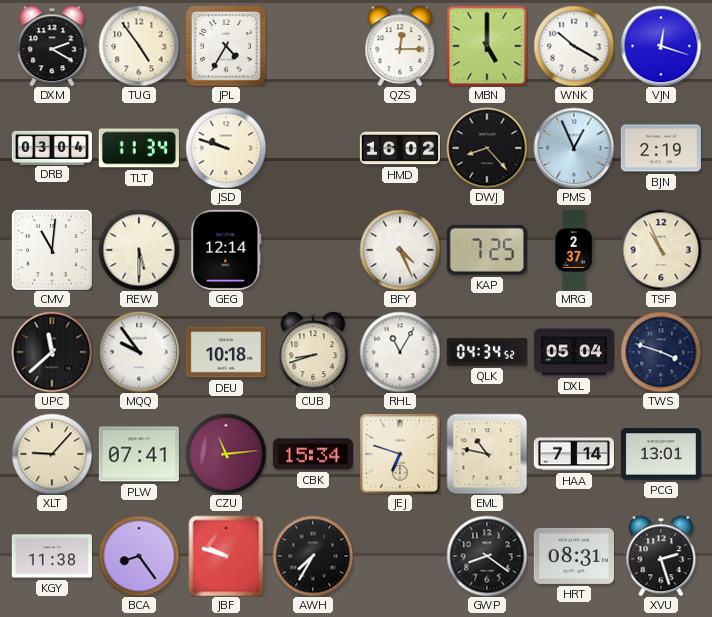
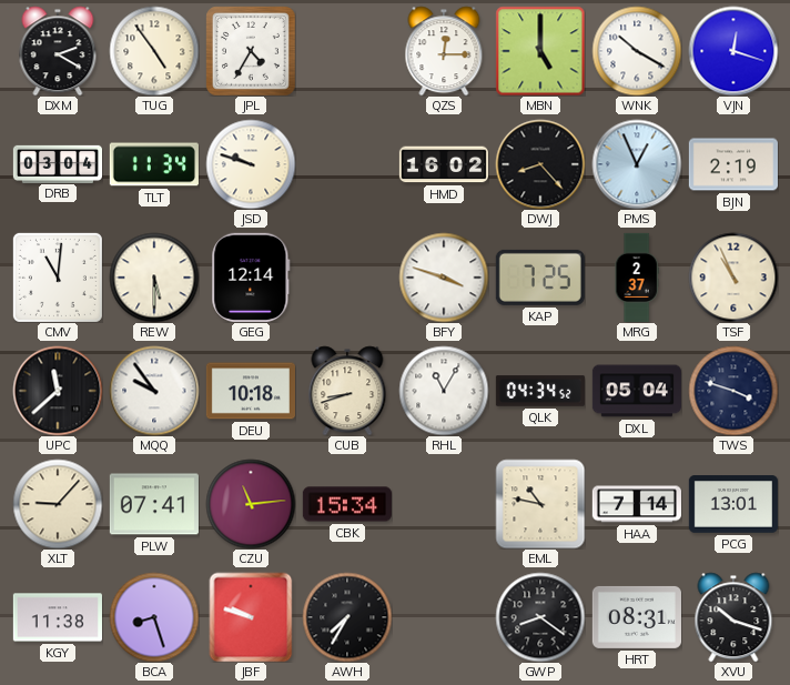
BFY: 4:26 -> 3:48 (444, 278)
JEJ: 6:48 -> none (400, 454)
BCA: 8:24 -> 8:27 (154, 617)
XVU: 2:27 -> 10:18 (733, 617)
